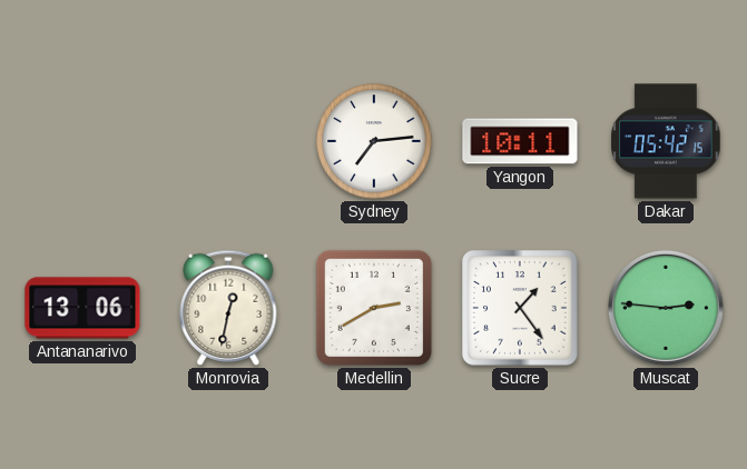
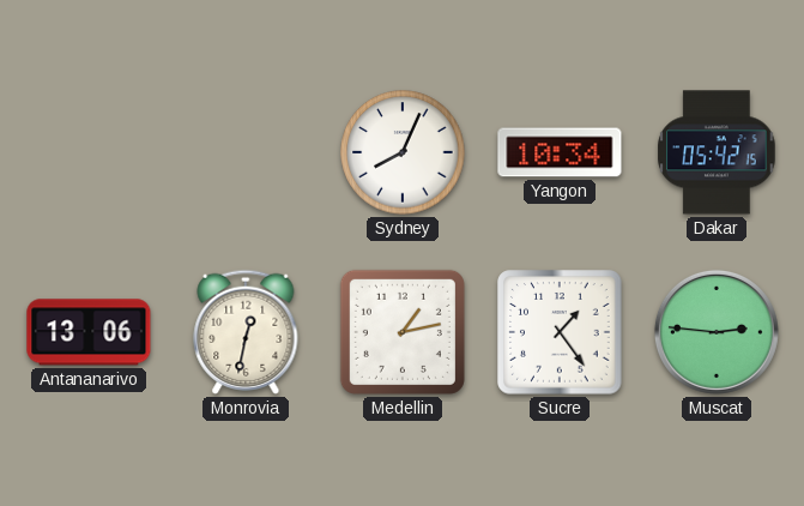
Sydney: 7:14 -> 8:04 (403, 152)
Yangon: 10:11 -> 10:34 (560, 152)
Medellin: 2:40 -> 1:13 (403, 332)
